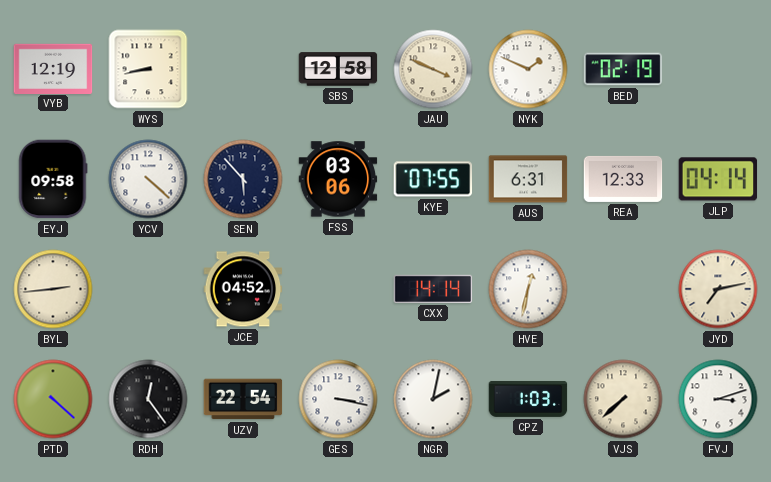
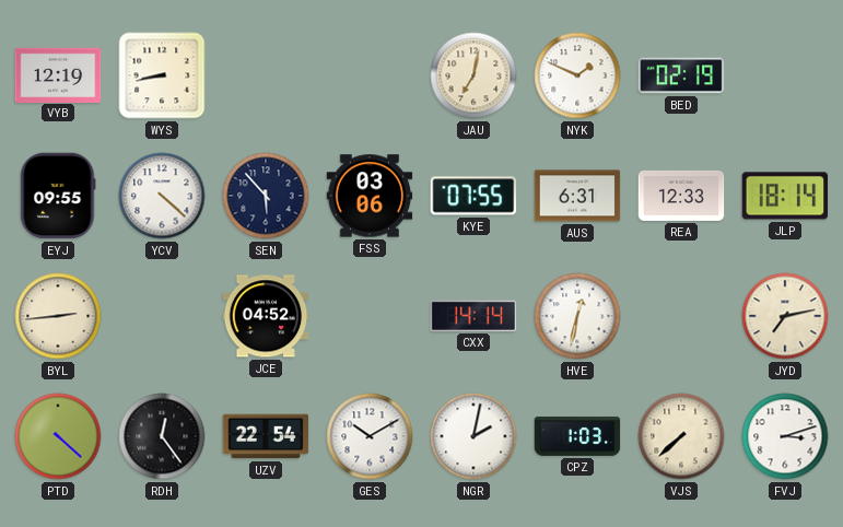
SBS: 12:58 -> none (338, 69)
JAU: 3:49 -> 7:02 (473, 75)
EYJ: 09:58 -> 09:55 (58, 196)
JLP: 04:14 -> 18:14 (785, 196)
GES: 3:17 -> 10:10 (370, 436)
